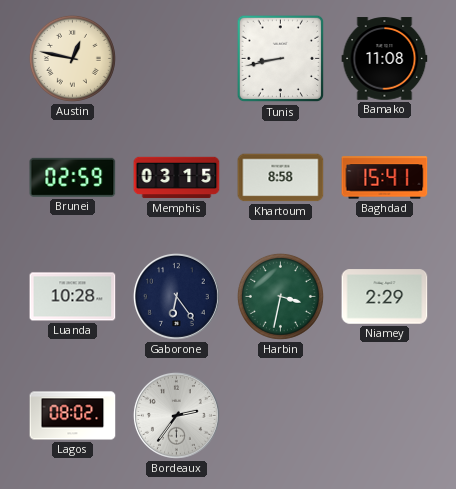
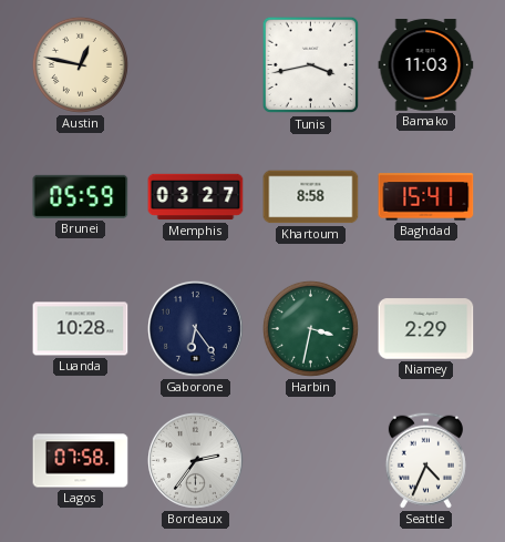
Tunis: 8:43 -> 3:43 (311, 65)
Bamako: 11:08 -> 11:03 (426, 65)
Brunei: 02:59 -> 05:59 (81, 196)
Memphis: 03:15 -> 03:27 (196, 197)
Lagos: 08:02 -> 07:58 (81, 461)
Seattle: none -> 4:34 (425, 460)
